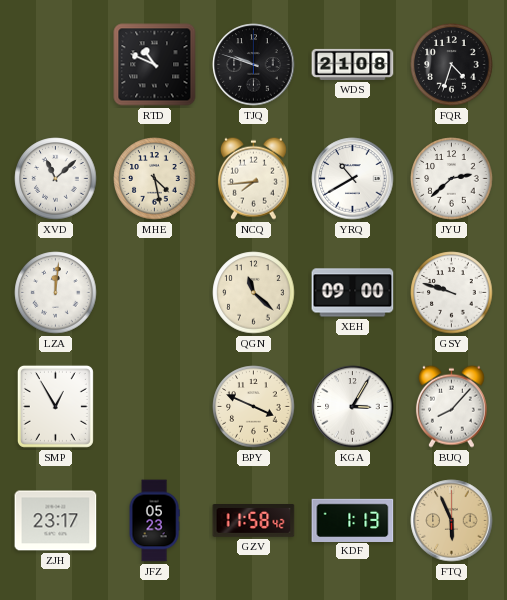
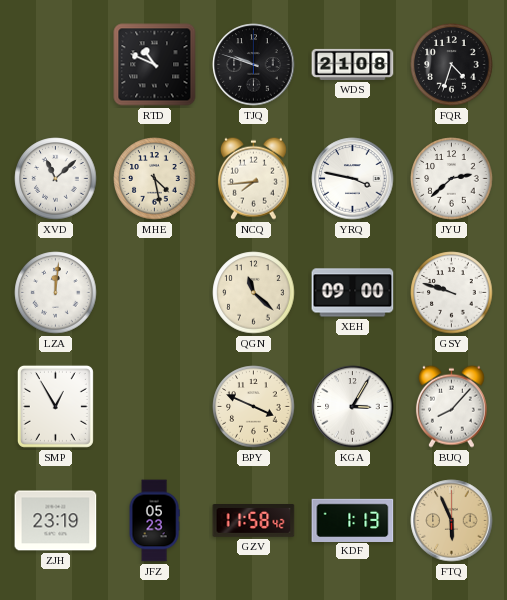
YRQ: 10:40 -> 3:47 (353, 179)
ZJH: 23:17 -> 23:19 (56, 521)
